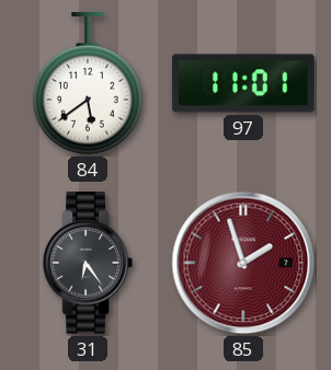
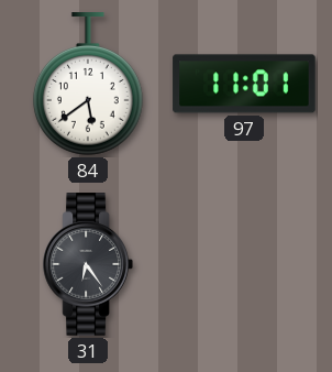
85: 1:57 -> none (243, 263)
